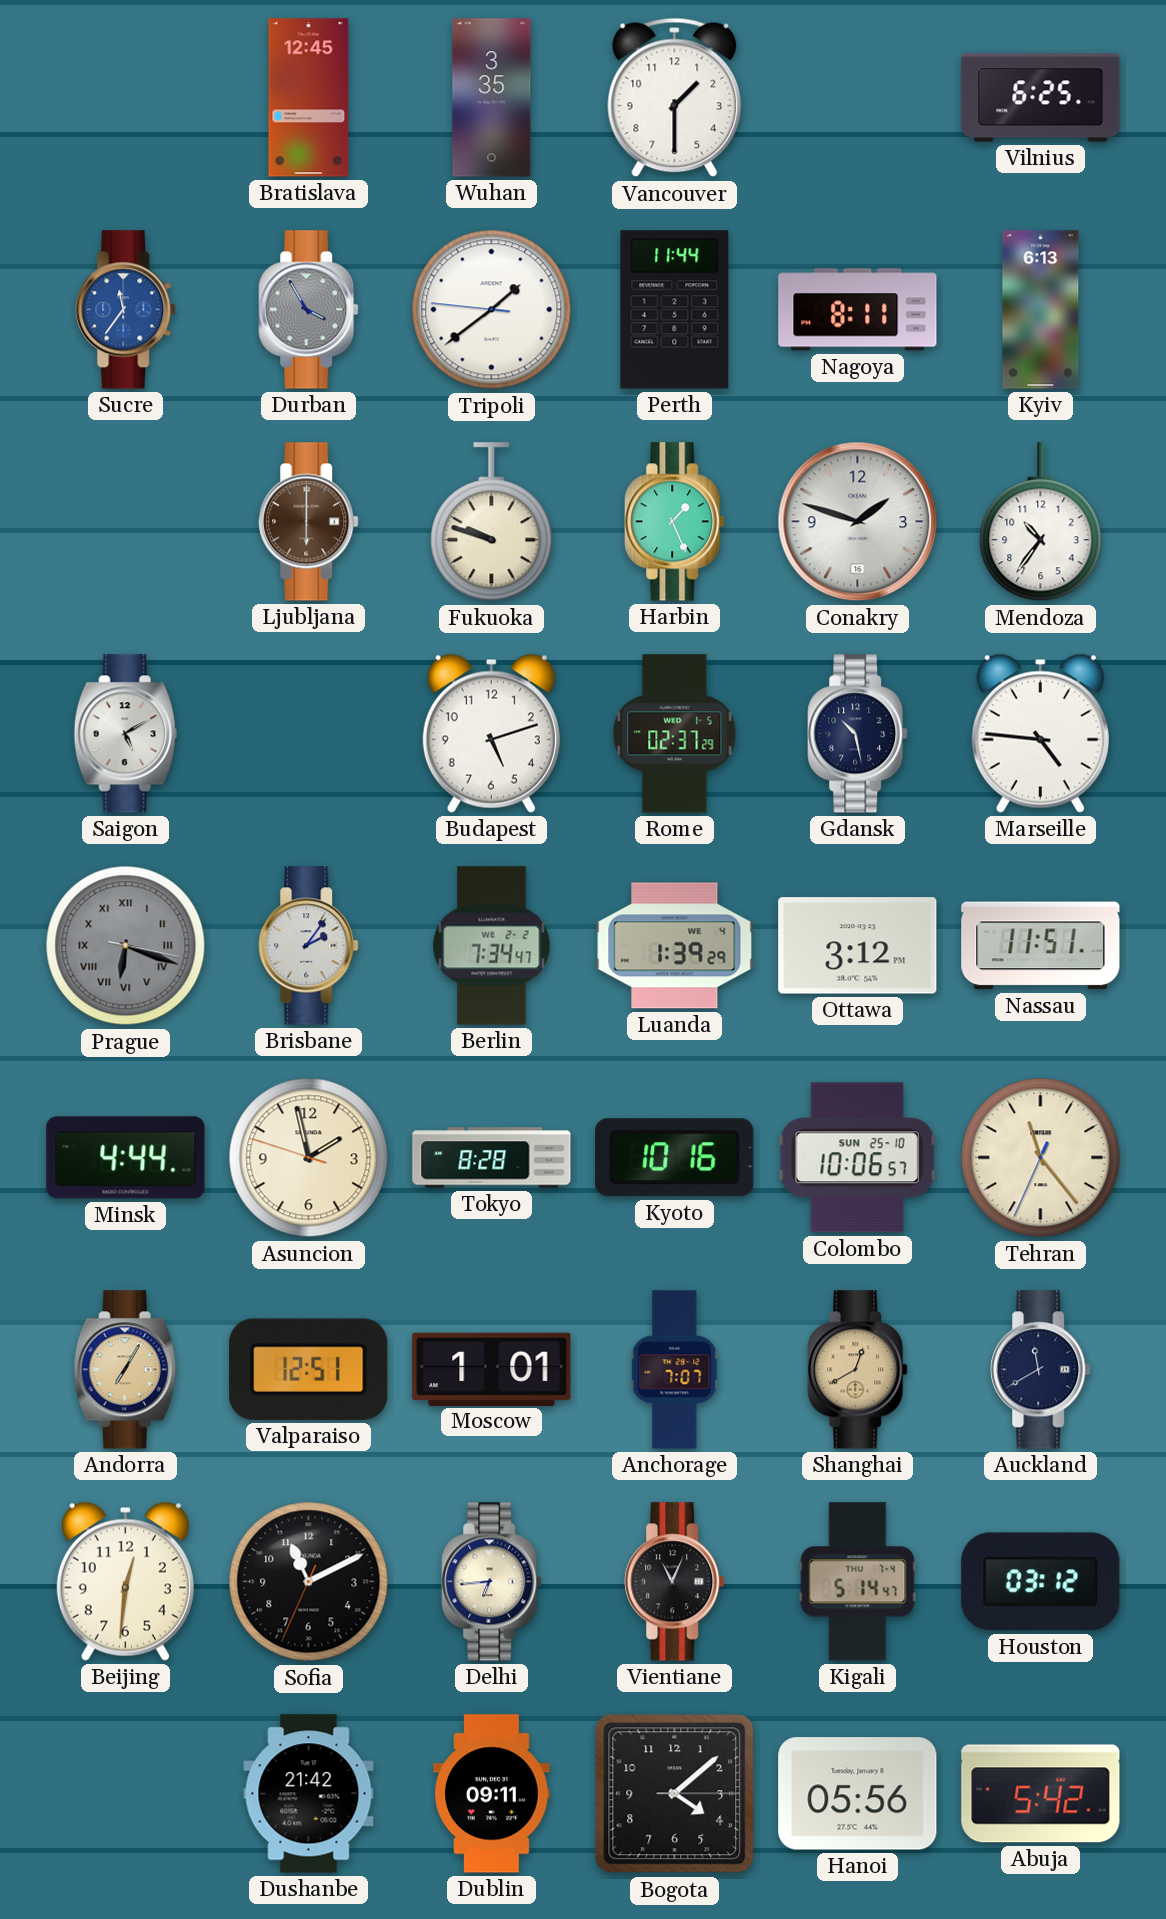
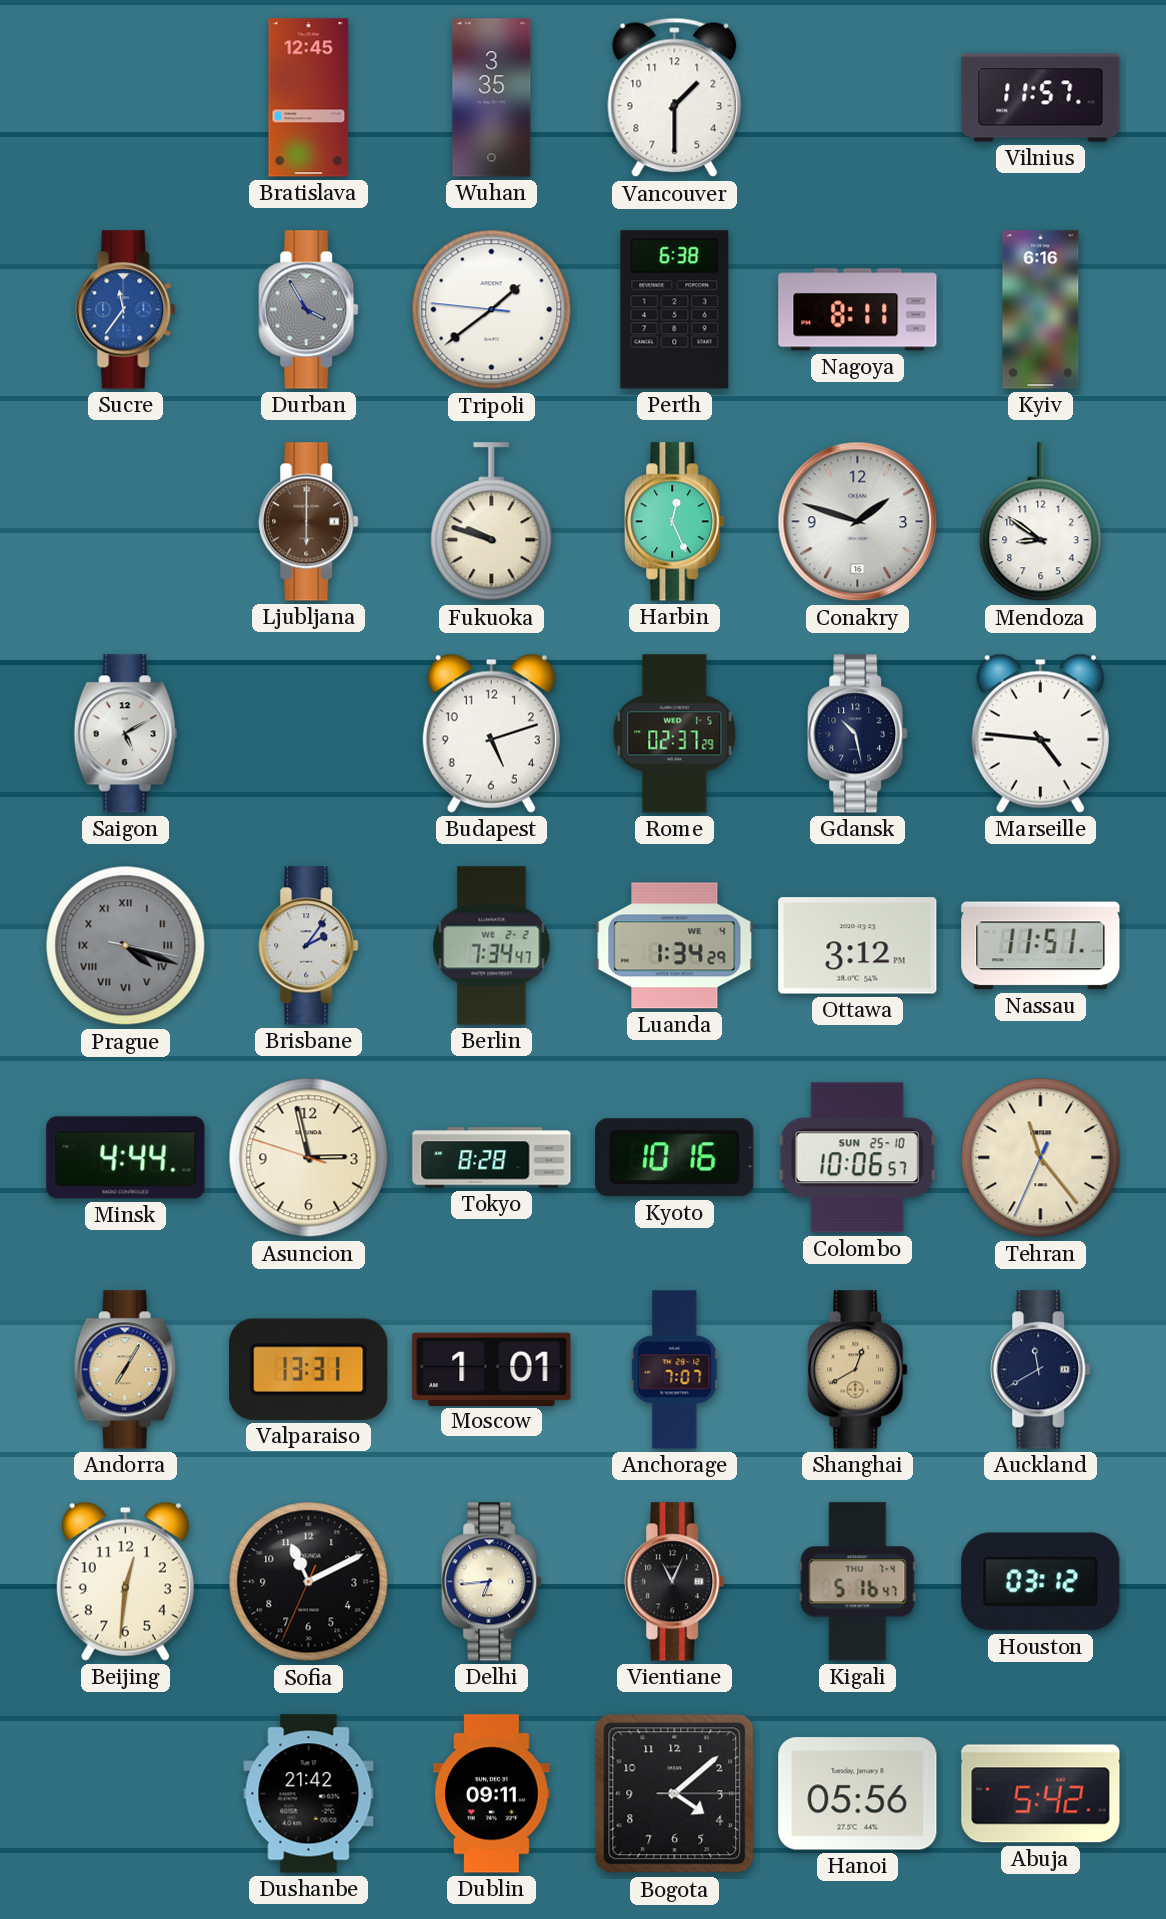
Vilnius: 6:25 -> 11:57 (1041, 98)
Perth: 11:44 -> 6:38 (675, 310)
Kyiv: 6:13 -> 6:16 (1041, 310)
Harbin: 1:26 -> 12:26 (675, 522)
Mendoza: 10:36 -> 8:51 (1041, 522)
Prague: 6:18 -> 4:18 (126, 946)
Luanda: 1:39 -> 1:34 (675, 946)
Asuncion: 1:57 -> 2:57 (309, 1158)
Valparaiso: 12:51 -> 13:31 (309, 1369)
Kigali: 5:14 -> 5:16 (858, 1582)
